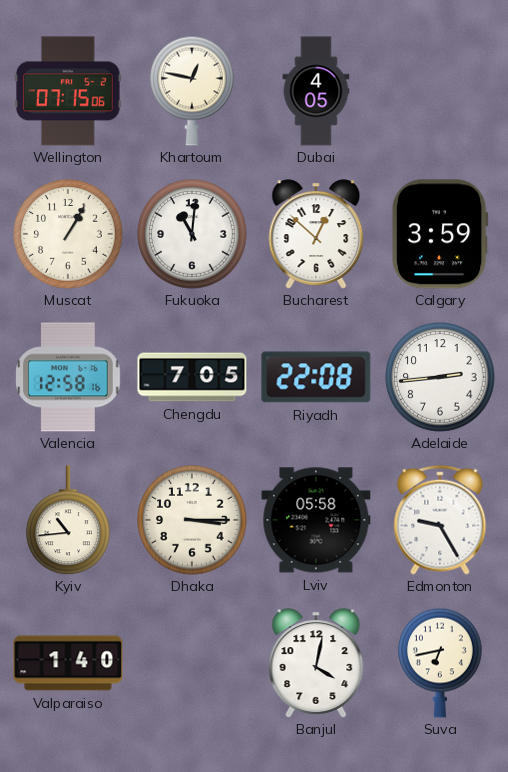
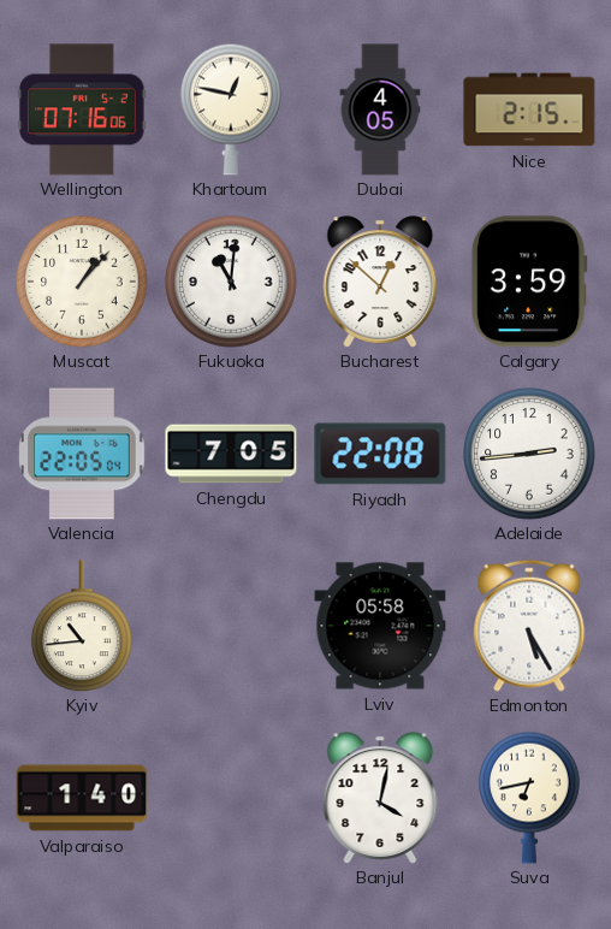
Wellington: 07:15 -> 07:16 (83, 110)
Nice: none -> 2:15 (529, 110)
Muscat: 1:05 -> 1:07 (82, 282)
Valencia: 12:58 -> 22:05 (82, 454)
Dhaka: 3:15 -> none (192, 520)
Edmonton: 9:25 -> 5:25 (529, 626)
